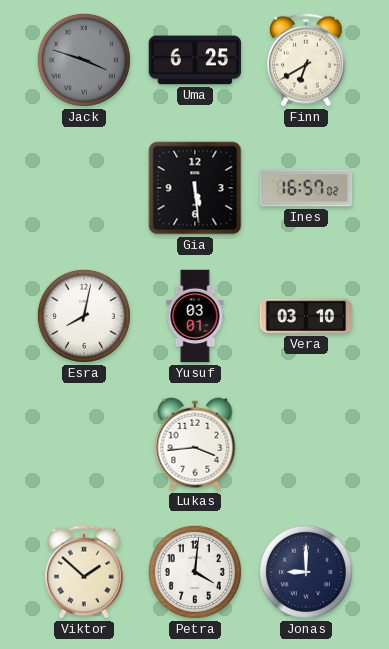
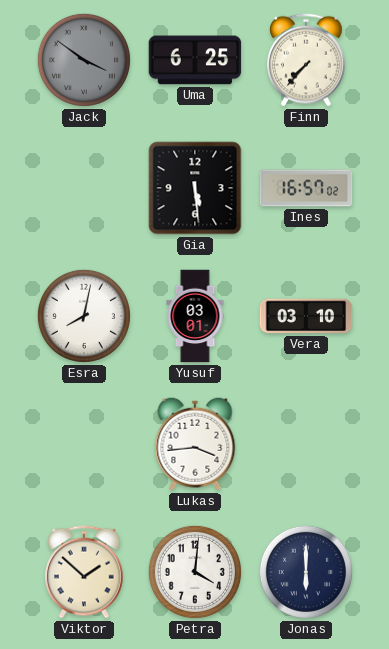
Jack: 3:48 -> 3:51 (84, 60)
Finn: 6:40 -> 7:37 (306, 60)
Jonas: 9:00 -> 6:00 (306, 572)
